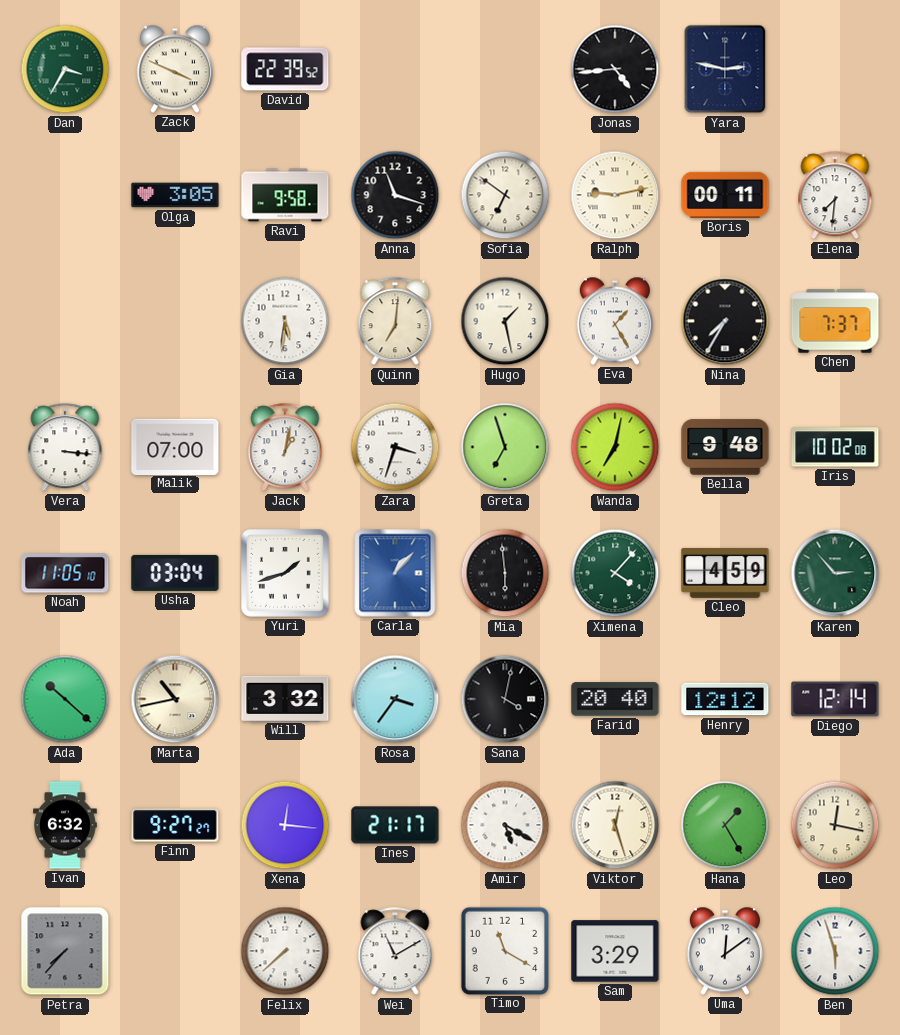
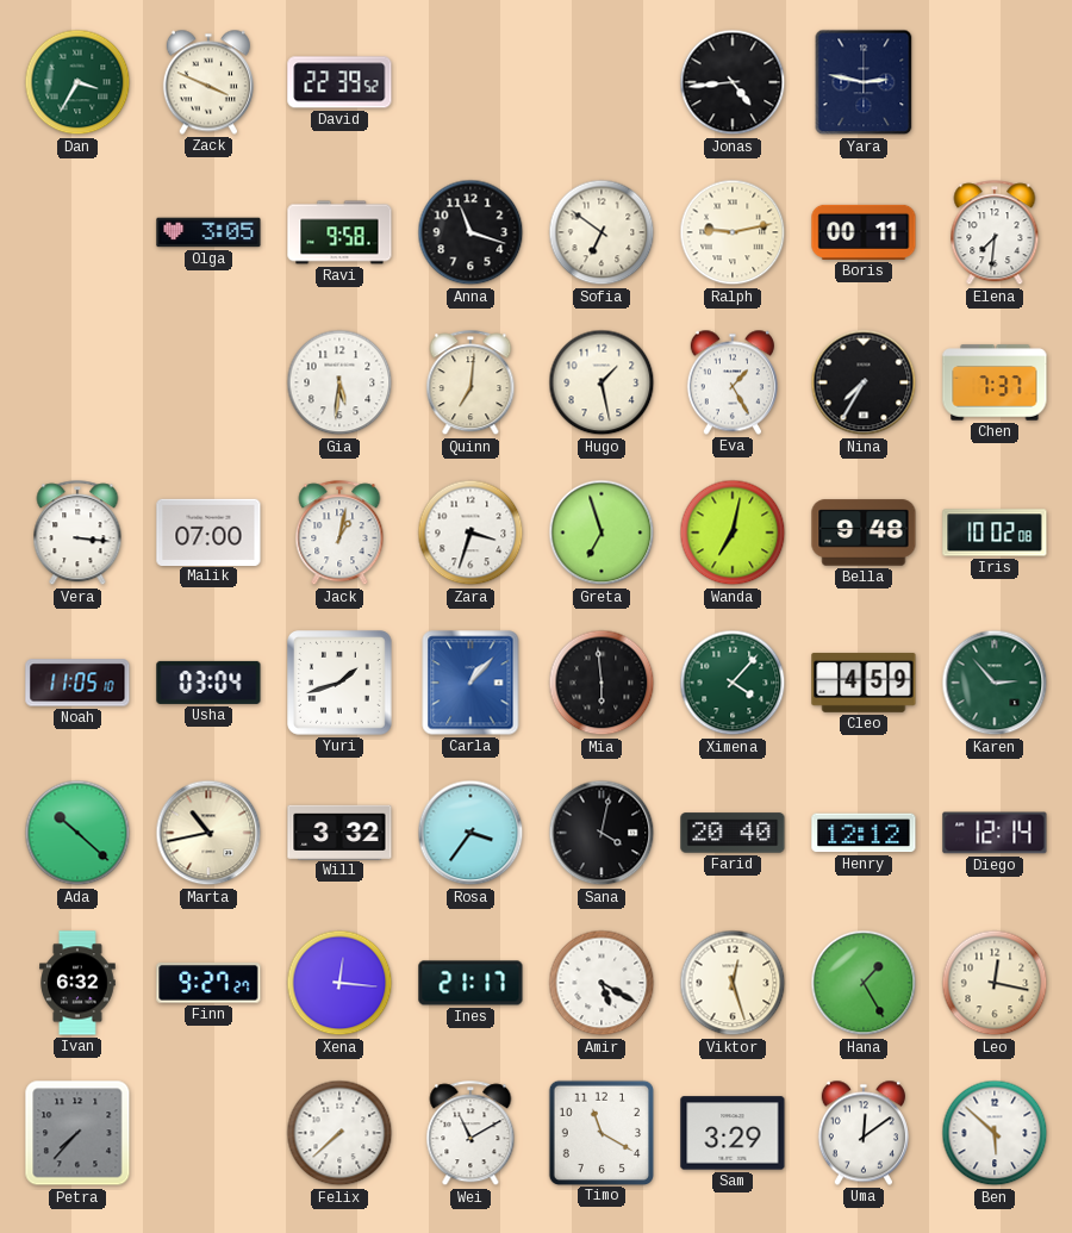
Ben: 5:57 -> 5:52 (995, 1133)
